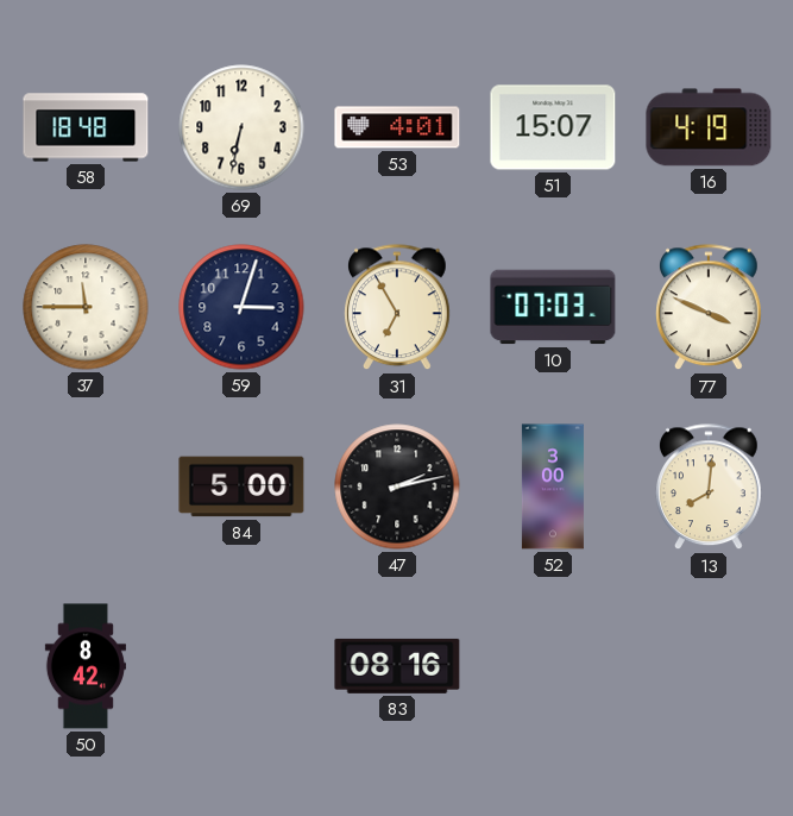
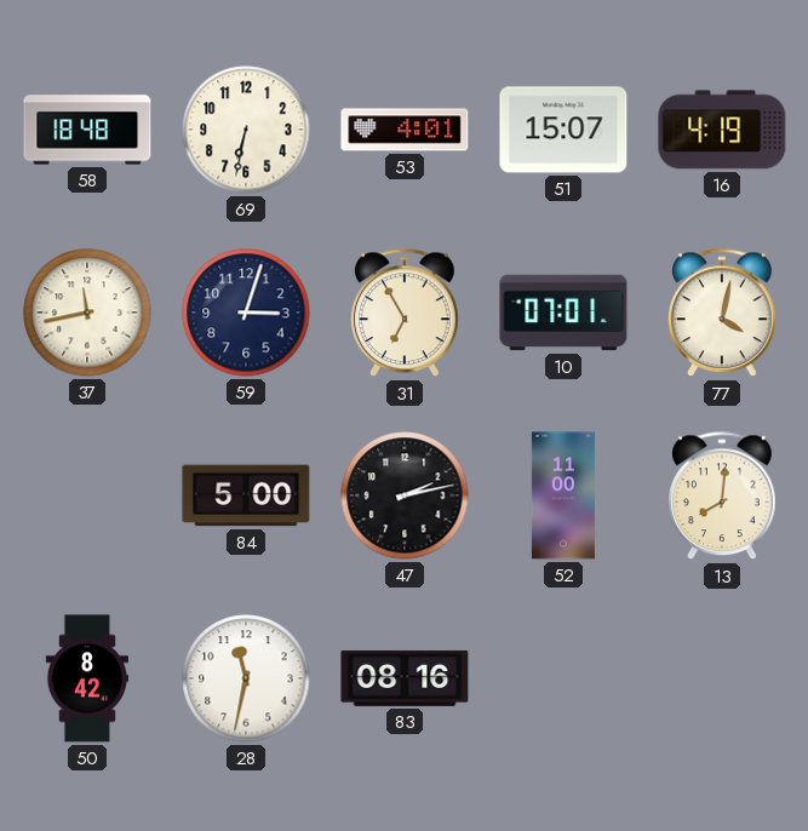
37: 11:45 -> 11:43 (87, 313)
10: 07:03 -> 07:01 (563, 313)
77: 3:49 -> 4:02 (723, 314)
52: 3:00 -> 11:00 (563, 495)
28: none -> 11:32 (246, 678)
